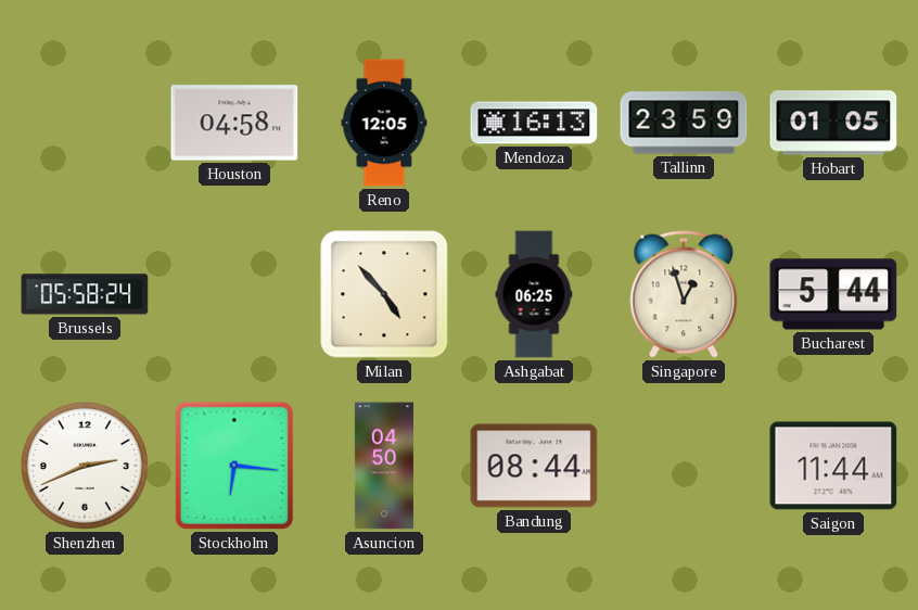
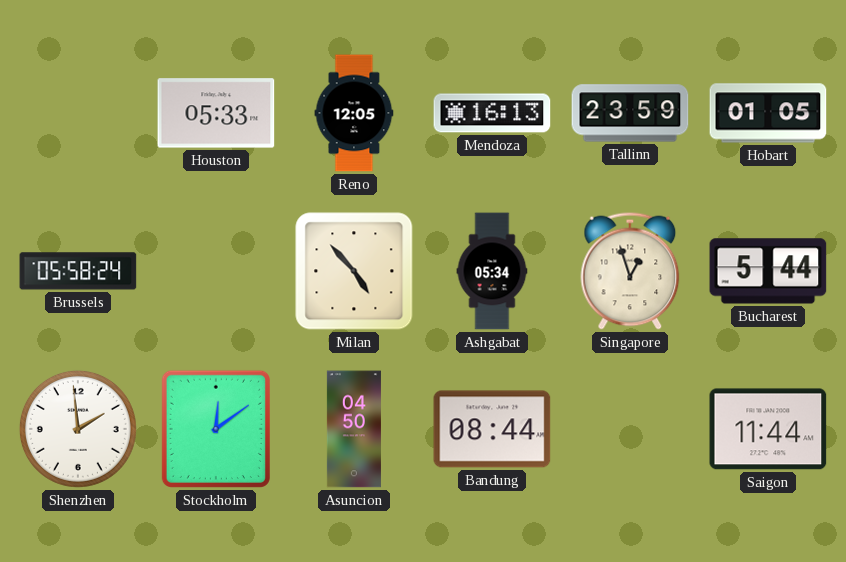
Houston: 04:58 -> 05:33 (216, 113)
Ashgabat: 06:25 -> 05:34 (492, 271)
Shenzhen: 2:41 -> 1:59 (78, 429)
Stockholm: 6:16 -> 12:09 (216, 429)
